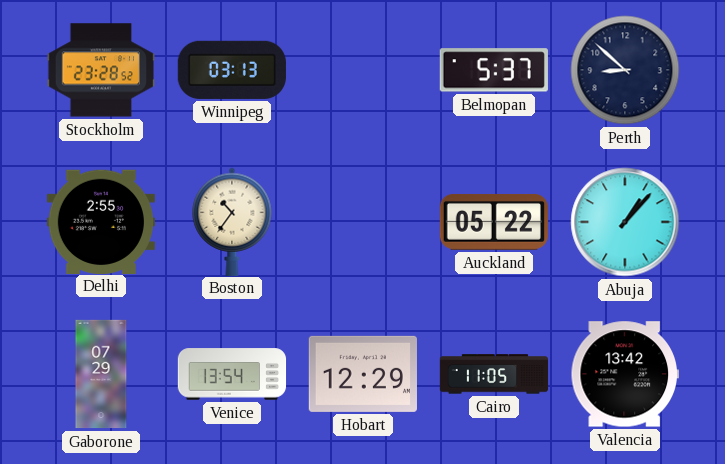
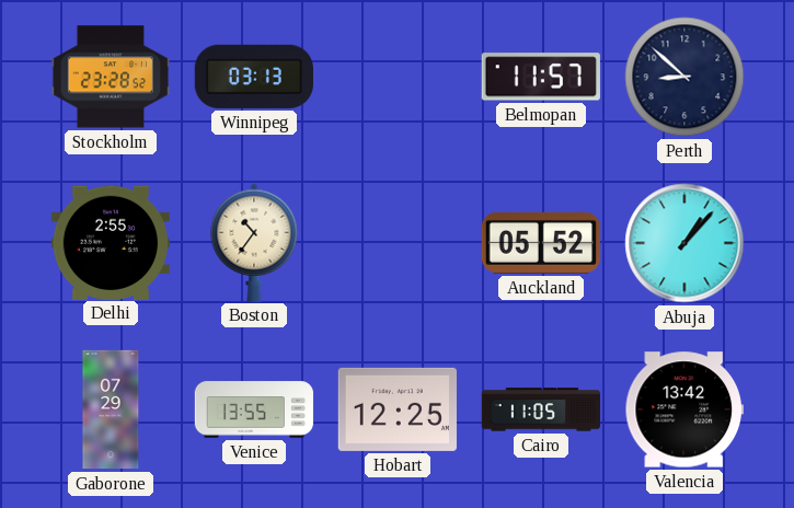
Belmopan: 5:37 -> 11:57 (541, 77)
Auckland: 05:22 -> 05:52 (541, 243)
Venice: 13:54 -> 13:55 (254, 409)
Hobart: 12:29 -> 12:25 (398, 409)
